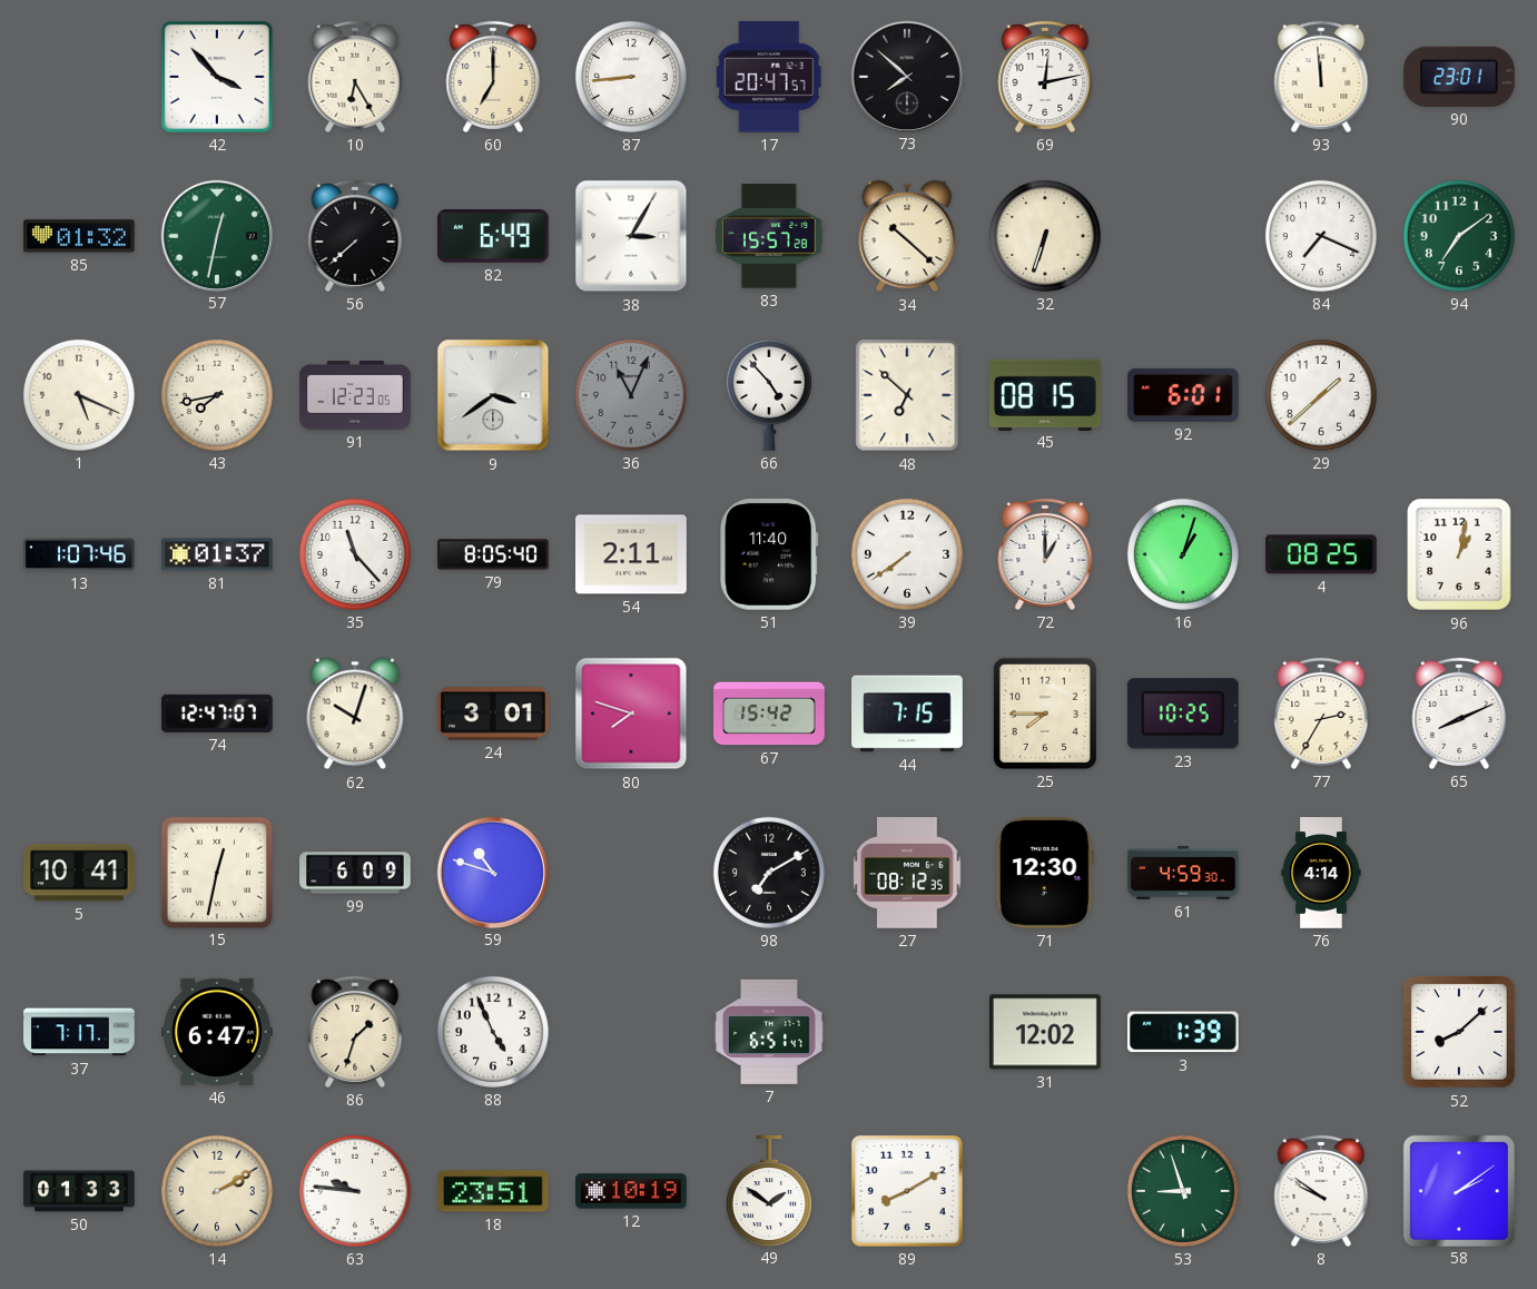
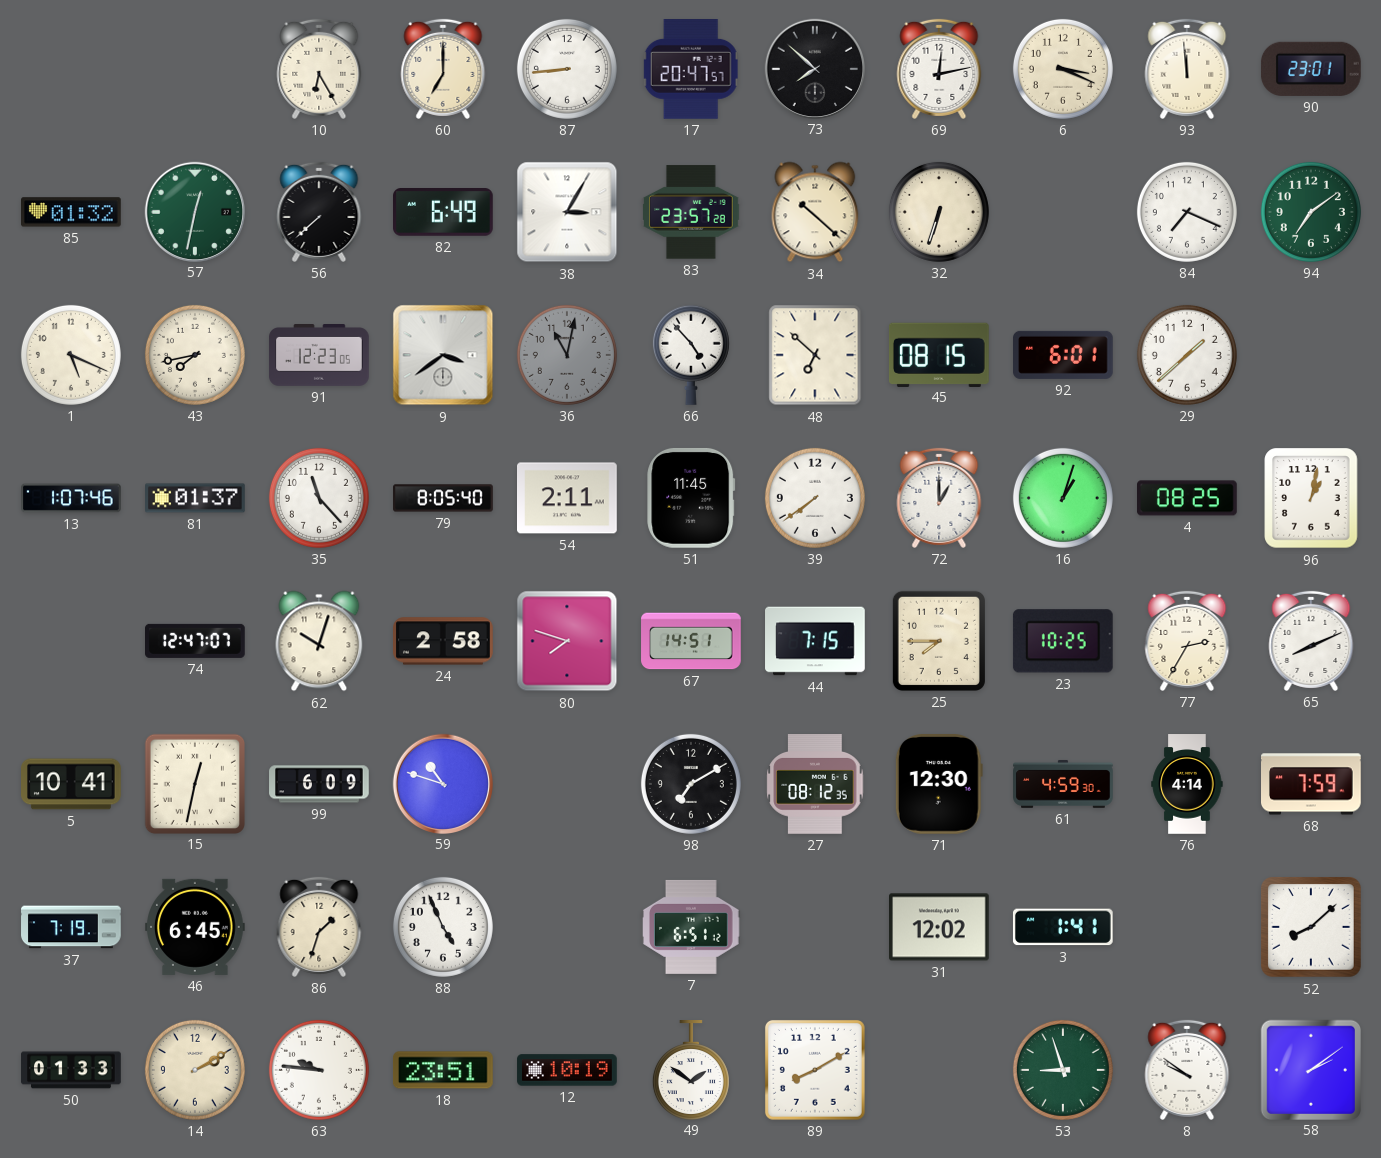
42: 3:53 -> none (217, 77)
6: none -> 3:19 (1063, 69)
83: 15:57 -> 23:57 (692, 212)
36: 11:04 -> 11:02 (567, 355)
51: 11:40 -> 11:45 (691, 498)
24: 3:01 -> 2:58 (444, 641)
67: 15:42 -> 14:51 (691, 641)
68: none -> 7:59 (1312, 784)
37: 7:17 -> 7:19 (71, 927)
46: 6:47 -> 6:45 (196, 927)
7: 6:51:47 -> 6:51:12 (692, 927)
3: 1:39 -> 1:41 (1063, 927)
